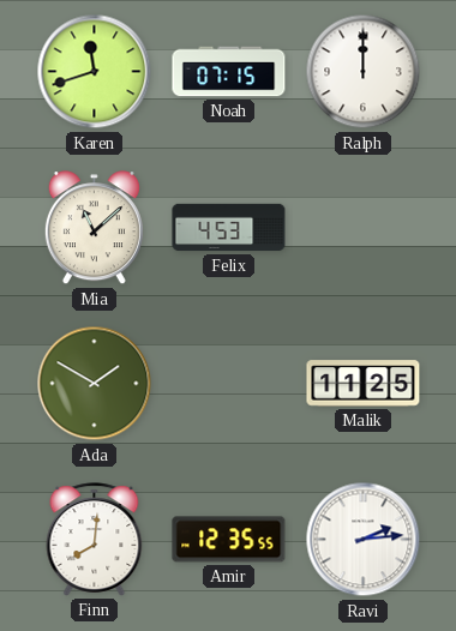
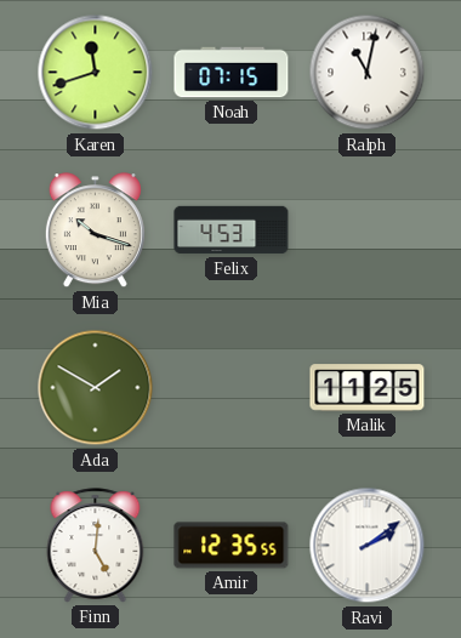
Ralph: 12:00 -> 11:02 (368, 73)
Mia: 11:08 -> 10:18 (95, 230)
Finn: 8:01 -> 5:01 (96, 546)
Ravi: 2:14 -> 2:09 (368, 546)
